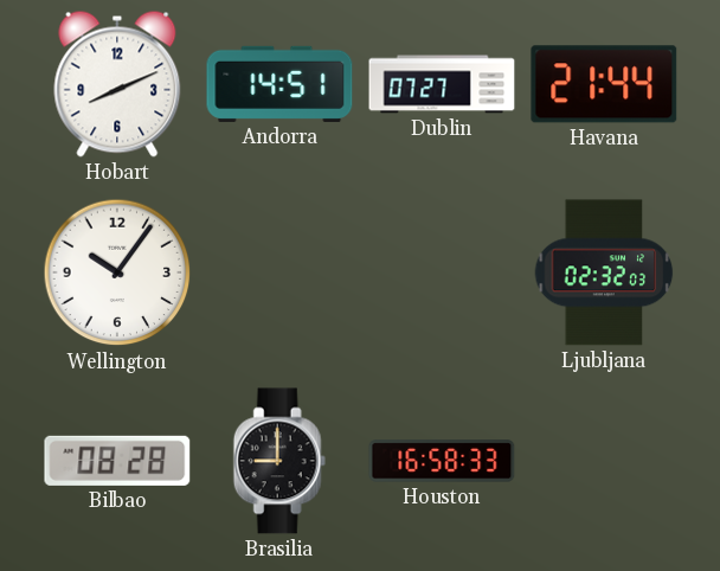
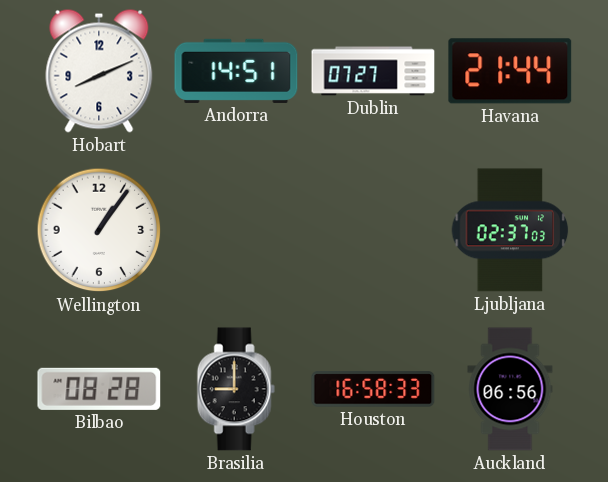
Wellington: 10:06 -> 1:06 (99, 230)
Ljubljana: 02:32 -> 02:37 (510, 230)
Auckland: none -> 06:56 (510, 389)
